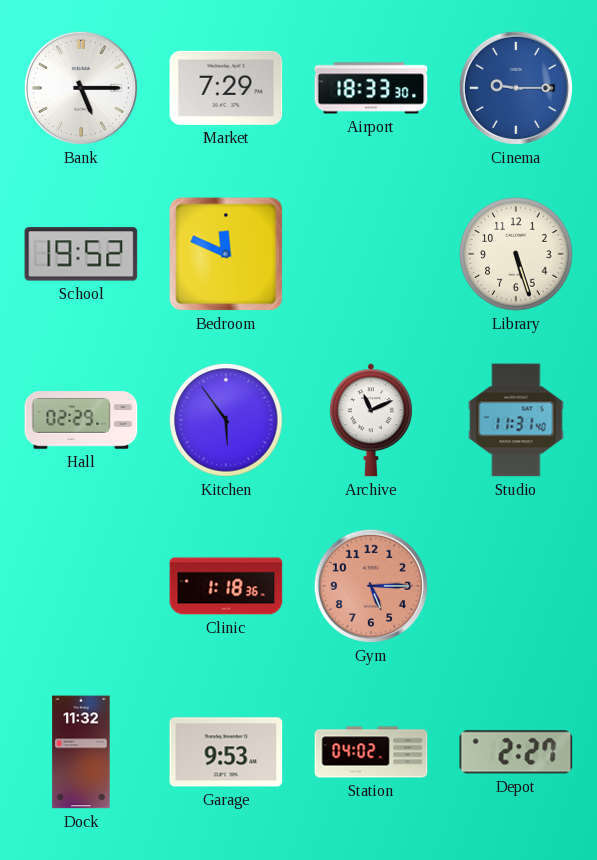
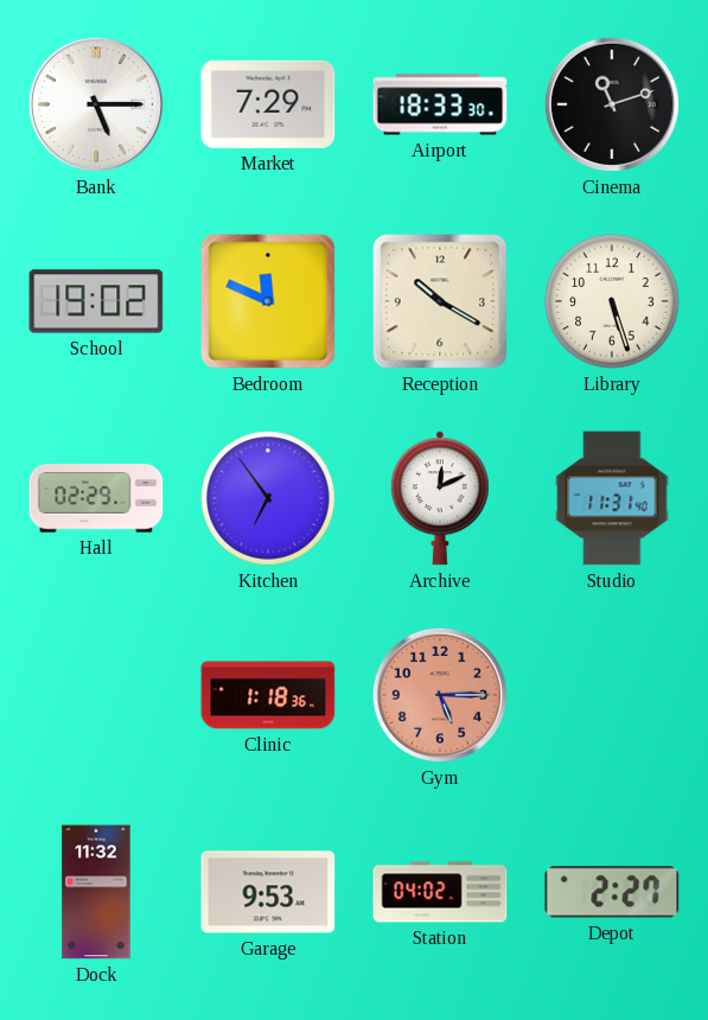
Cinema: 9:15 -> 11:12 (612, 104)
Cinema dial: blue -> black (612, 104)
School: 19:52 -> 19:02 (96, 301)
Reception: none -> 10:20 (440, 301)
Kitchen: 5:54 -> 6:54 (268, 498)
Archive: 11:11 -> 12:11 (440, 498)
